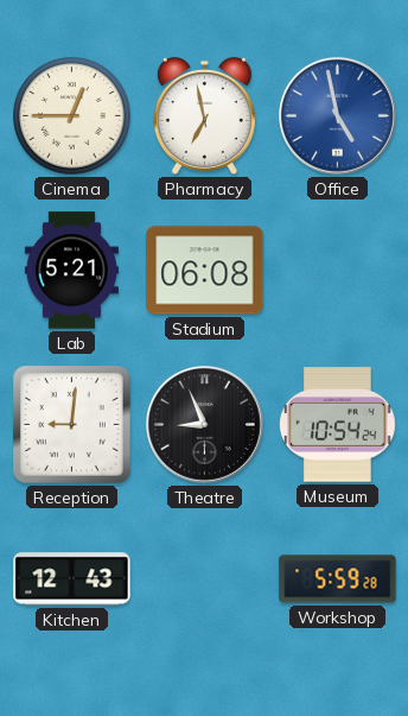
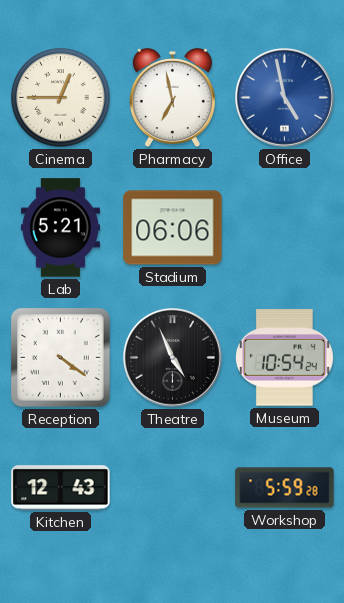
Stadium: 06:08 -> 06:06 (173, 228)
Reception: 9:01 -> 4:21 (61, 358)
Theatre: 8:56 -> 4:56 (172, 357)
